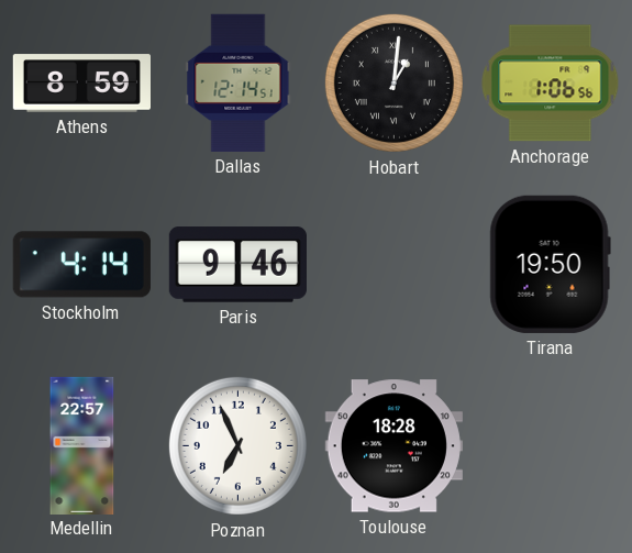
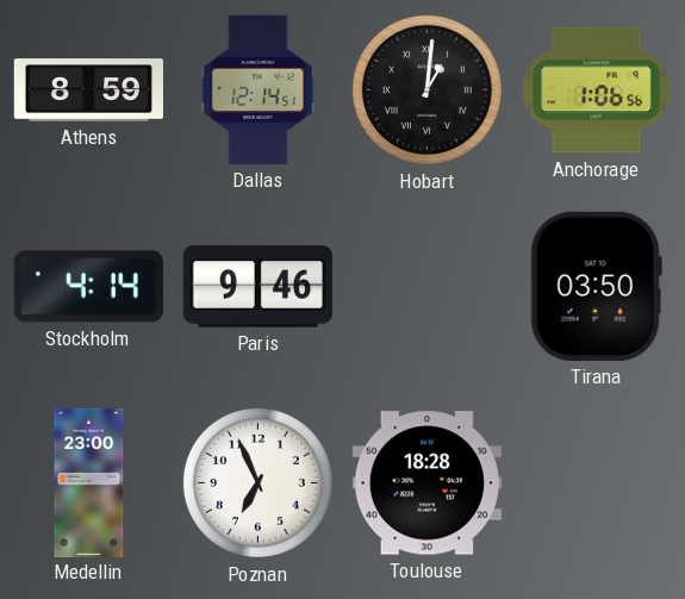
Tirana: 19:50 -> 03:50 (596, 286)
Medellin: 22:57 -> 23:00 (89, 482)
